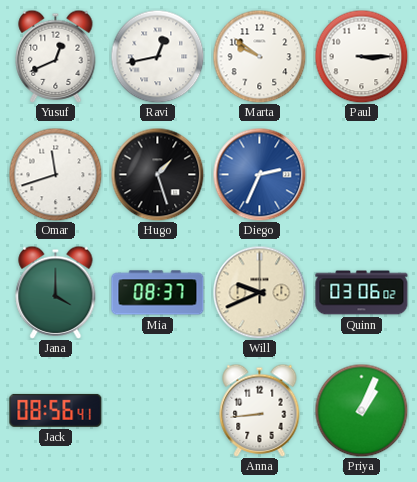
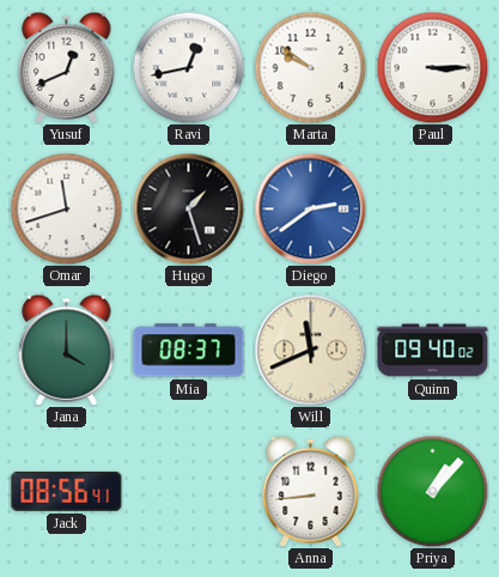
Diego: 2:34 -> 2:39 (310, 208)
Will: 9:41 -> 11:41 (310, 350)
Quinn: 03:06 -> 09:40 (433, 351)
Priya: 1:04 -> 1:07 (432, 491)
